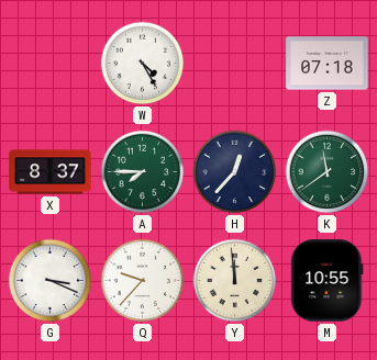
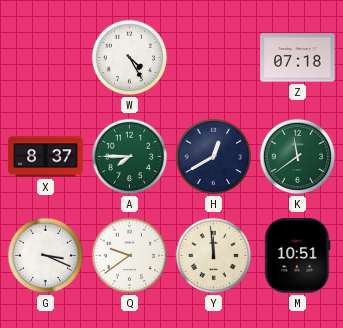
H: 12:37 -> 12:40 (214, 157)
Q: 9:37 -> 9:39 (130, 256)
M: 10:55 -> 10:51 (298, 256)
